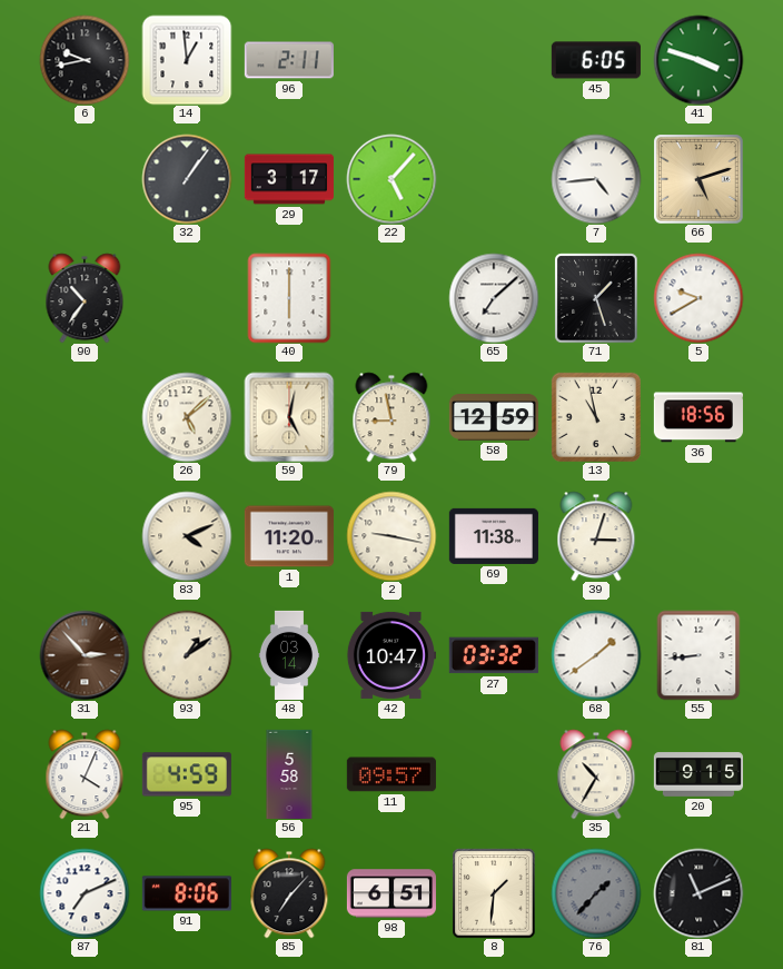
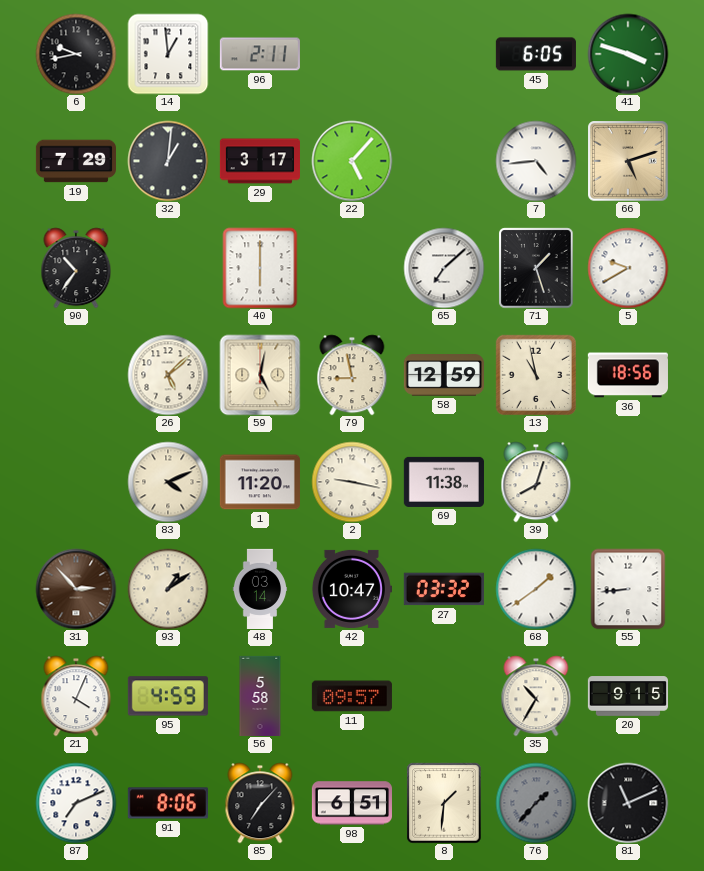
19: none -> 7:29 (75, 161)
32: 1:06 -> 1:01 (168, 161)
39: 3:03 -> 8:03 (536, 482)
